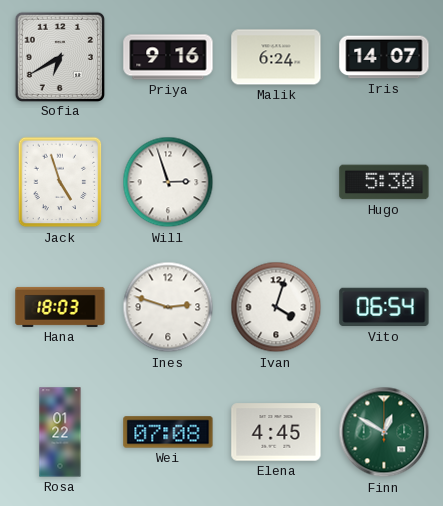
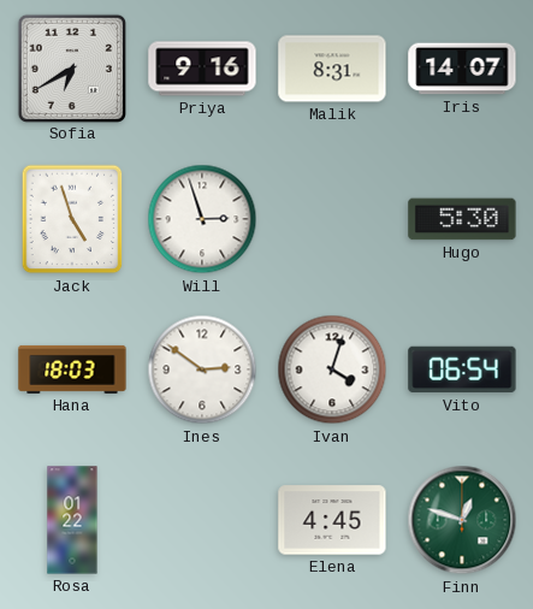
Malik: 6:24 -> 8:31 (332, 69)
Ines: 2:48 -> 2:51 (202, 369)
Wei: 07:08 -> none (168, 432)
Finn: 12:50 -> 12:48 (462, 520)
